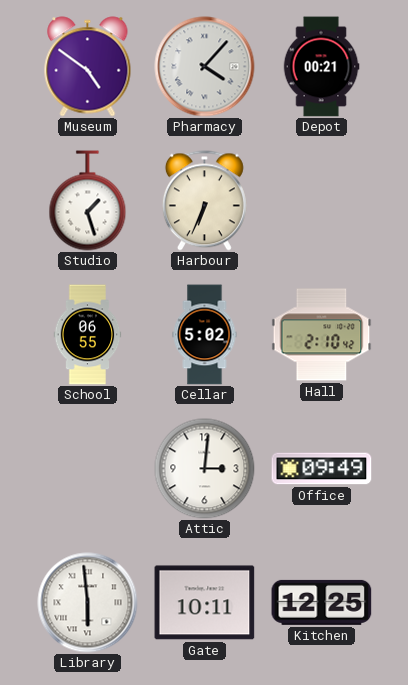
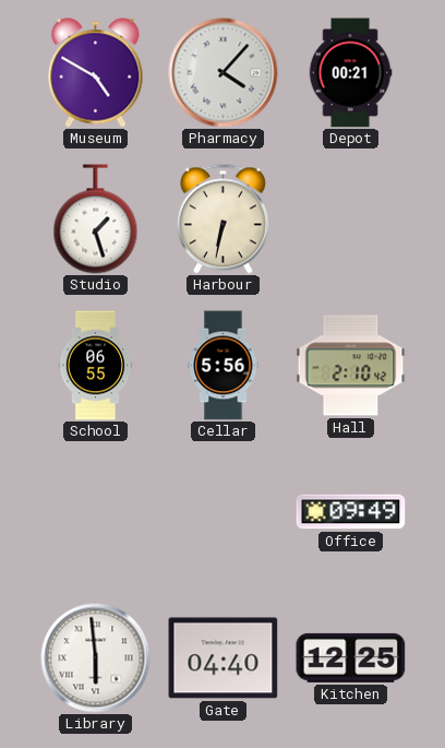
Museum: 4:51 -> 4:50 (96, 73)
Harbour: 6:34 -> 6:32 (222, 219)
Cellar: 5:02 -> 5:56 (224, 366)
Attic: 3:01 -> none (205, 469)
Gate: 10:11 -> 04:40 (224, 658)
